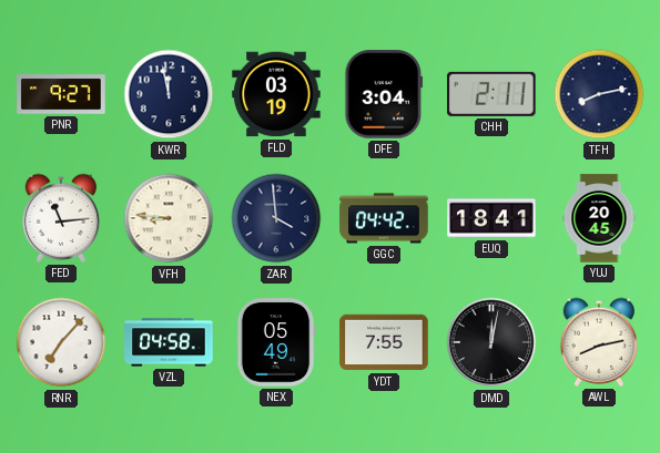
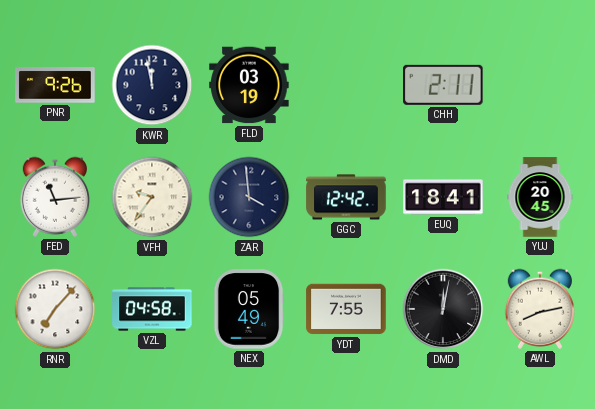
PNR: 9:27 -> 9:26 (55, 85)
DFE: 3:04 -> none (384, 94)
TFH: 8:13 -> none (599, 94)
VFH: 8:46 -> 9:36 (152, 197)
GGC: 04:42 -> 12:42 (346, 197)
